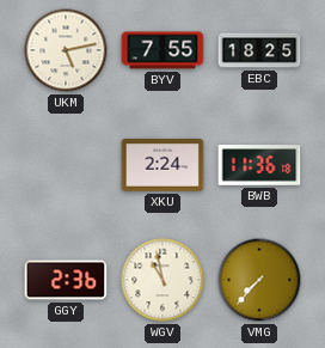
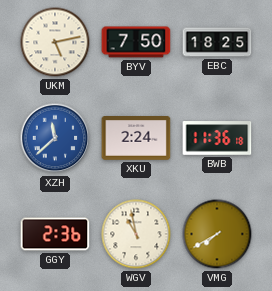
BYV: 7:55 -> 7:50 (136, 42)
XZH: none -> 11:38 (55, 138)
VMG: 7:37 -> 7:40 (217, 234)
